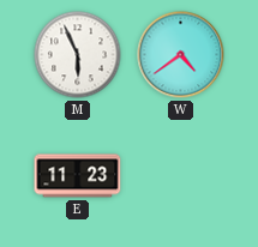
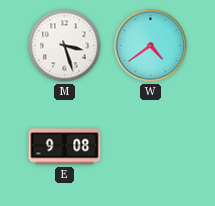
M: 5:56 -> 3:27 (65, 46)
E: 11:23 -> 9:08 (65, 147)
